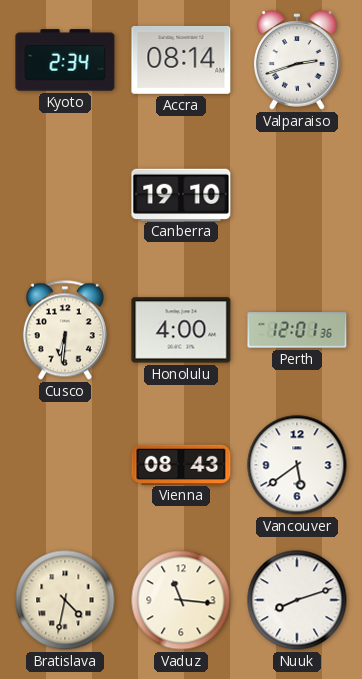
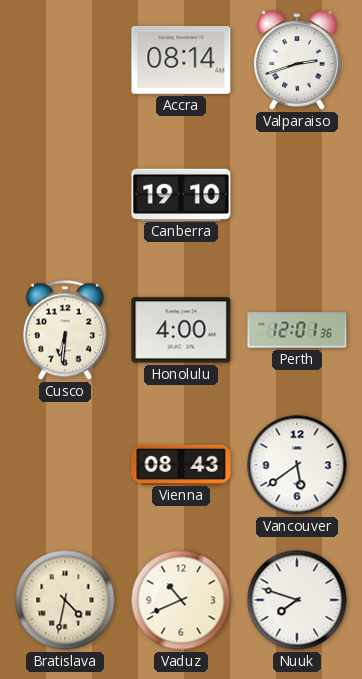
Kyoto: 2:34 -> none (65, 60)
Vaduz: 11:16 -> 10:41 (181, 600)
Nuuk: 8:12 -> 7:48 (297, 600)
